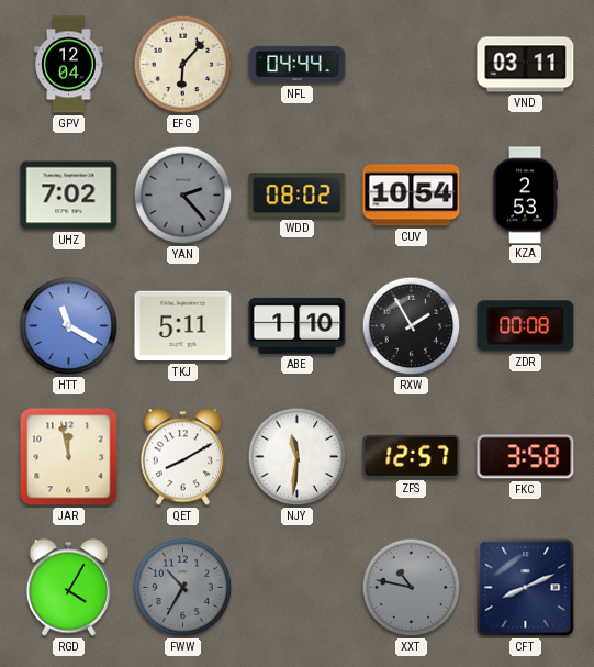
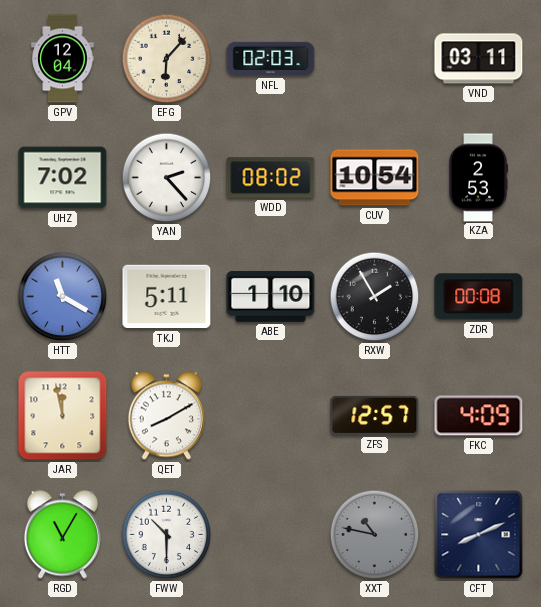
NFL: 04:44 -> 02:03 (271, 59)
YAN dial: grey -> white (167, 178)
NJY: 11:31 -> none (298, 457)
FKC: 3:58 -> 4:09 (479, 416)
RGD: 4:05 -> 11:05 (62, 535)
FWW: 10:35 -> 10:30 (167, 535)
FWW dial: grey -> white (167, 535)
